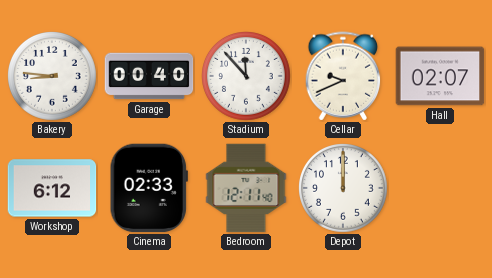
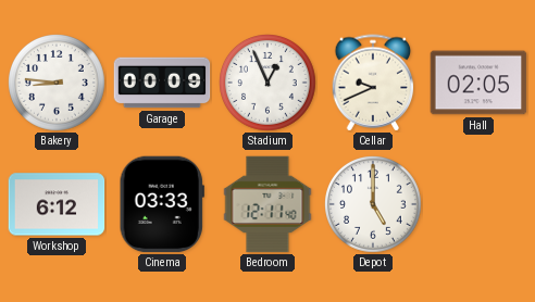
Garage: 00:40 -> 00:09 (162, 83)
Stadium: 11:53 -> 12:56 (269, 84)
Hall: 02:07 -> 02:05 (478, 83)
Cinema: 02:33 -> 03:33 (162, 204)
Depot: 12:00 -> 5:00 (374, 205)
